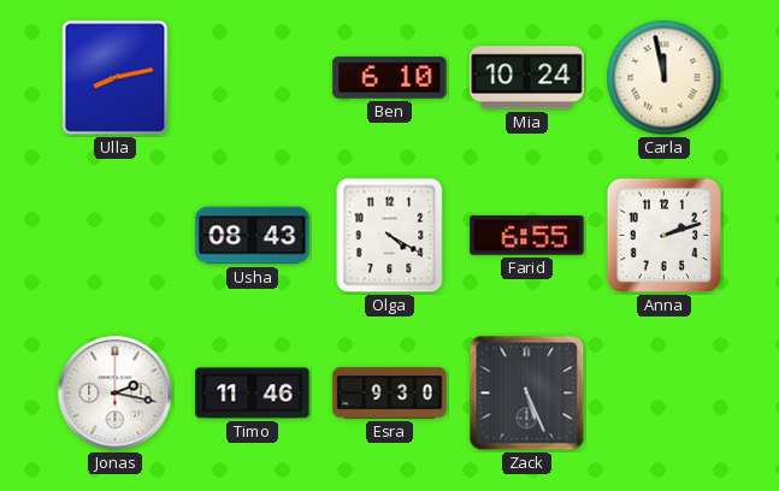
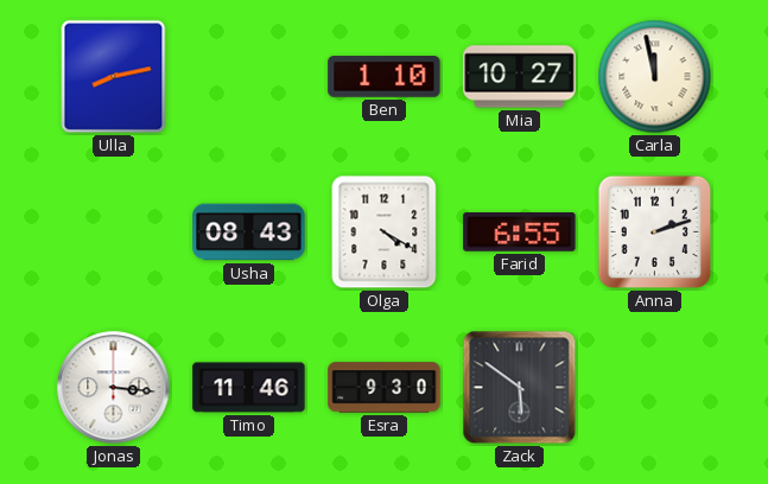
Ben: 6:10 -> 1:10 (385, 77)
Mia: 10:24 -> 10:27 (520, 77)
Jonas: 2:17 -> 3:16 (114, 388)
Zack: 5:26 -> 5:51 (520, 388)
